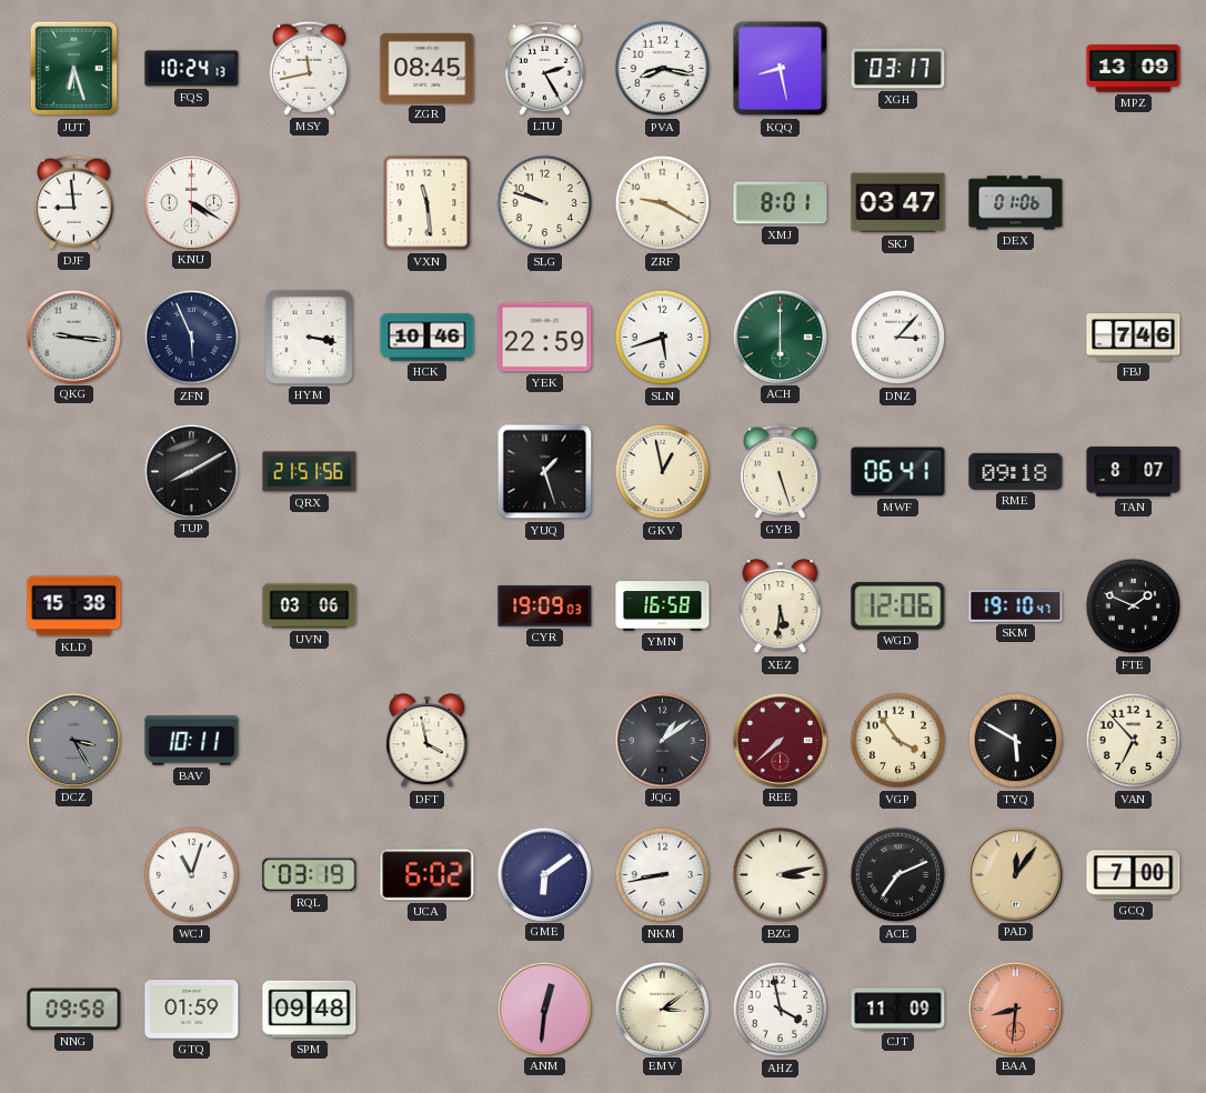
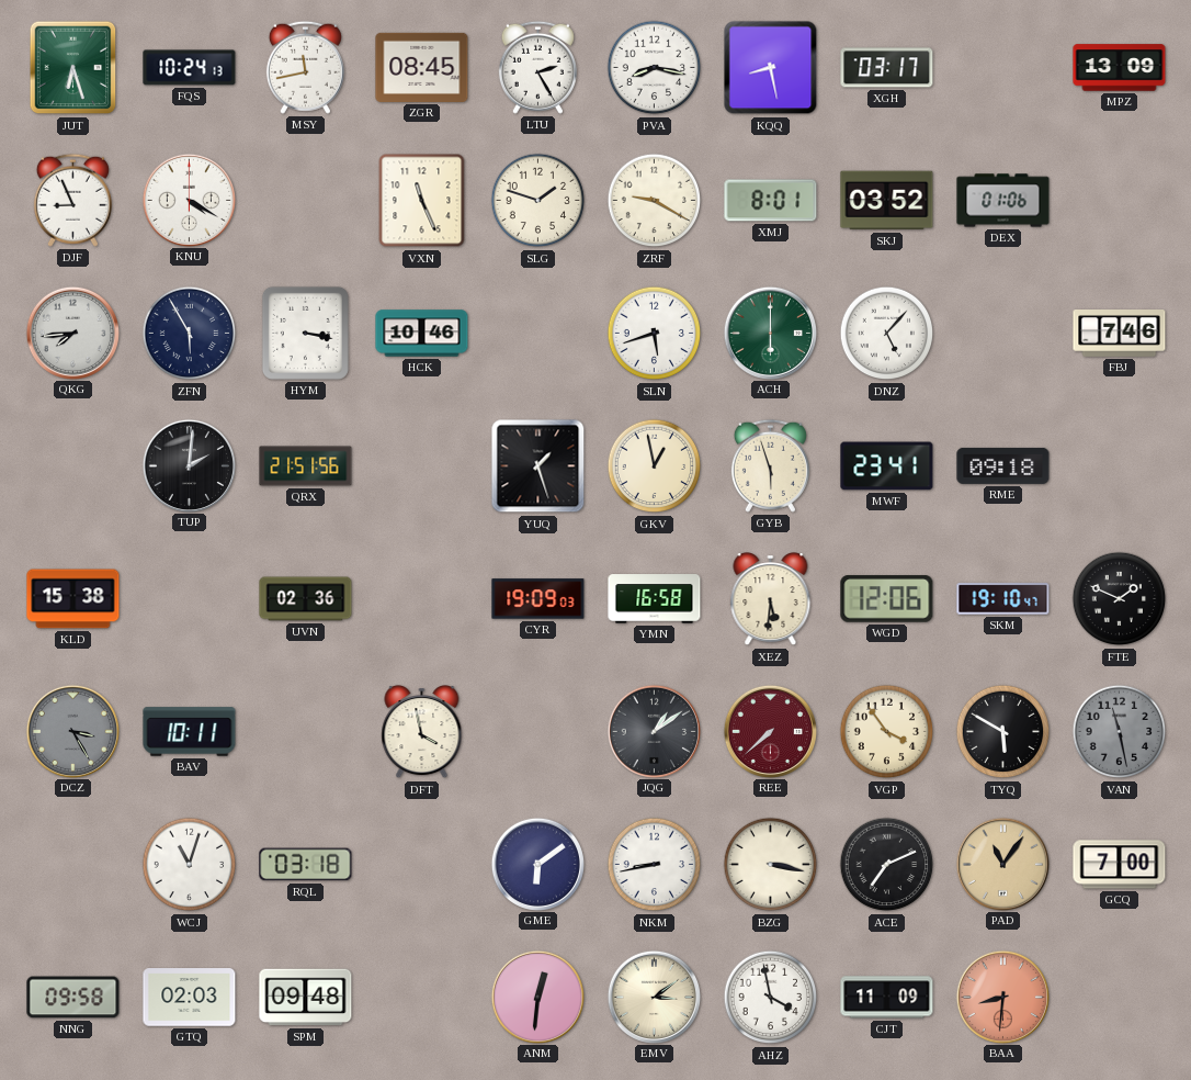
DJF: 8:59 -> 8:56 (72, 200)
VXN: 11:29 -> 11:26 (422, 201)
SLG: 9:48 -> 1:48 (538, 201)
SKJ: 03:47 -> 03:52 (887, 201)
QKG: 9:16 -> 7:44 (72, 333)
ZFN: 5:56 -> 5:55 (190, 334)
YEK: 22:59 -> none (545, 338)
DNZ: 3:07 -> 5:07 (887, 334)
TUP: 8:10 -> 2:01 (189, 465)
GYB: 5:27 -> 5:57 (770, 465)
MWF: 06:41 -> 23:41 (887, 466)
TAN: 8:07 -> none (1134, 472)
UVN: 03:06 -> 02:36 (306, 599)
VAN: 6:53 -> 11:28 (1120, 732)
VAN dial: cream -> grey (1120, 732)
RQL: 03:19 -> 03:18 (306, 865)
UCA: 6:02 -> none (428, 875)
BZG: 3:13 -> 3:17 (771, 865)
PAD: 12:06 -> 11:06 (1002, 864)
GTQ: 01:59 -> 02:03 (190, 998)
